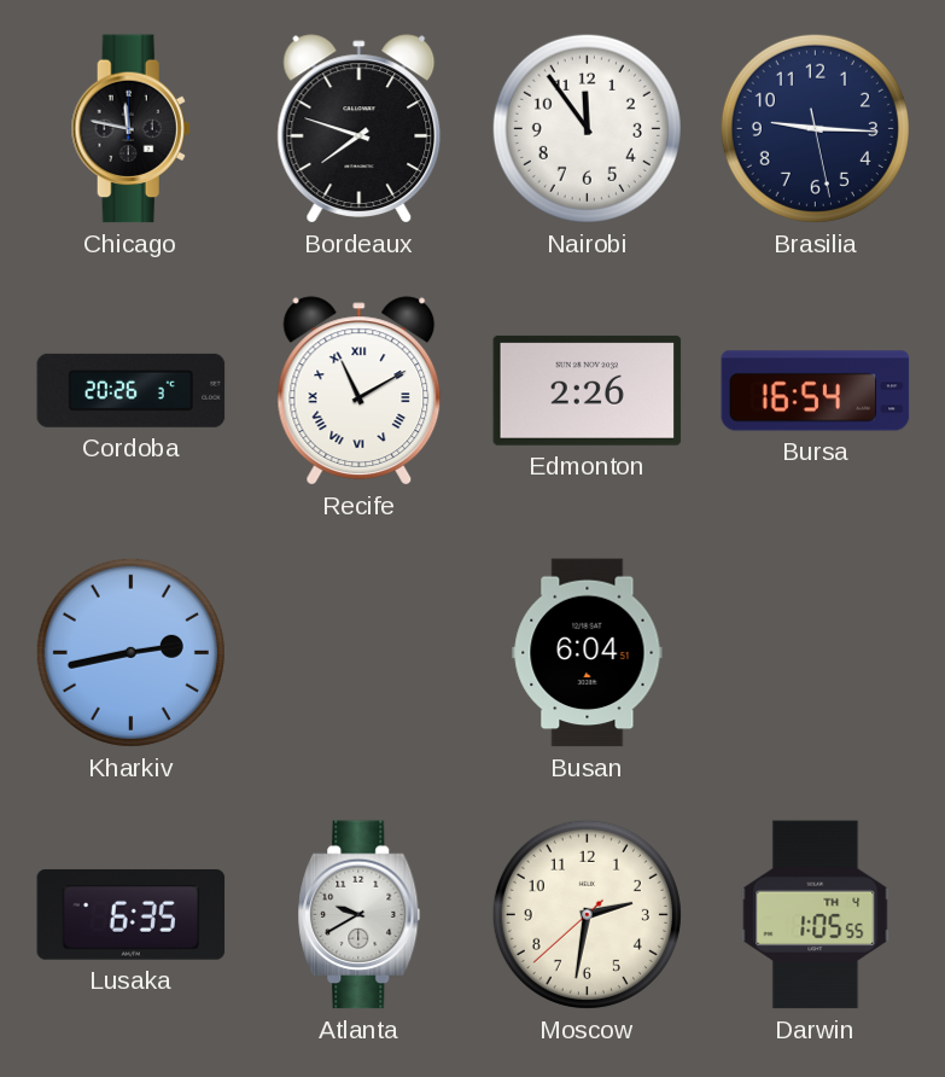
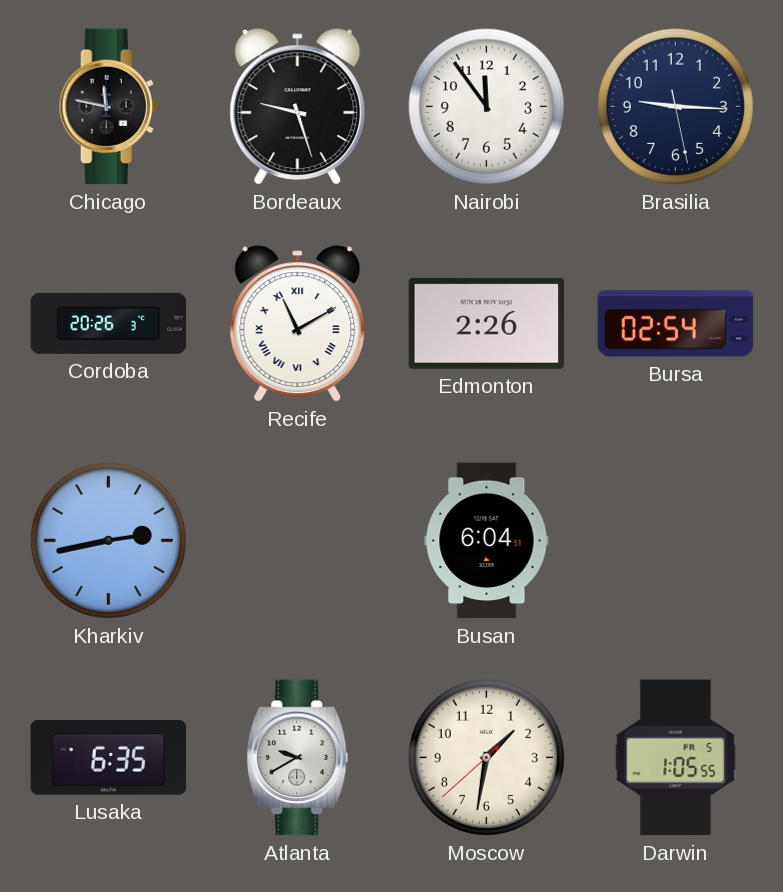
Bordeaux: 7:48 -> 9:27 (298, 107)
Bursa: 16:54 -> 02:54 (676, 324)
Moscow: 2:31 -> 1:31 (486, 757)
Darwin date: TH 4 -> FR 5 (676, 758)
